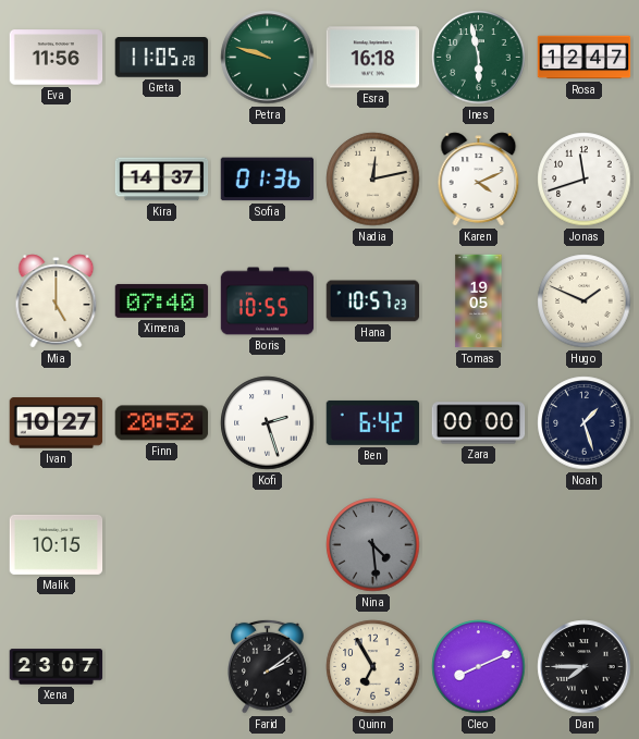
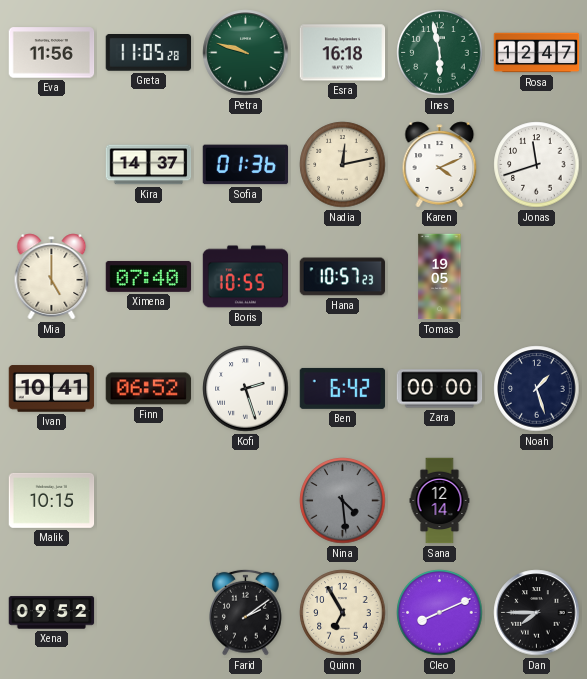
Hugo: 1:49 -> none (585, 301)
Ivan: 10:27 -> 10:41 (52, 389)
Finn: 20:52 -> 06:52 (149, 389)
Sana: none -> 12:14 (440, 501)
Xena: 23:07 -> 09:52 (52, 613)
